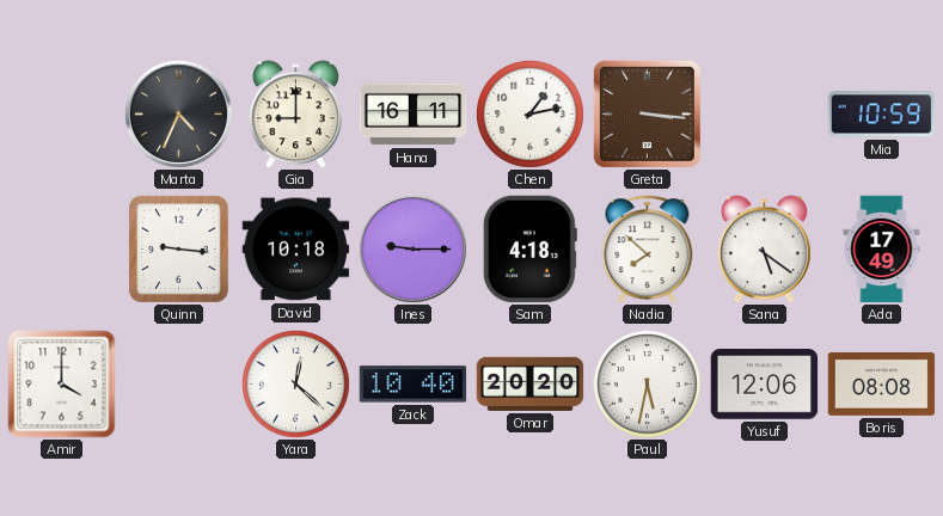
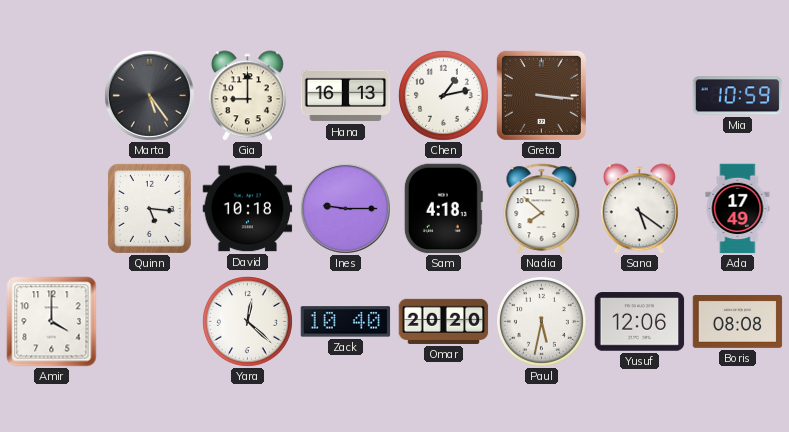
Marta: 4:34 -> 5:24 (149, 95)
Hana: 16:11 -> 16:13 (346, 96)
Quinn: 9:16 -> 5:16 (149, 208)
